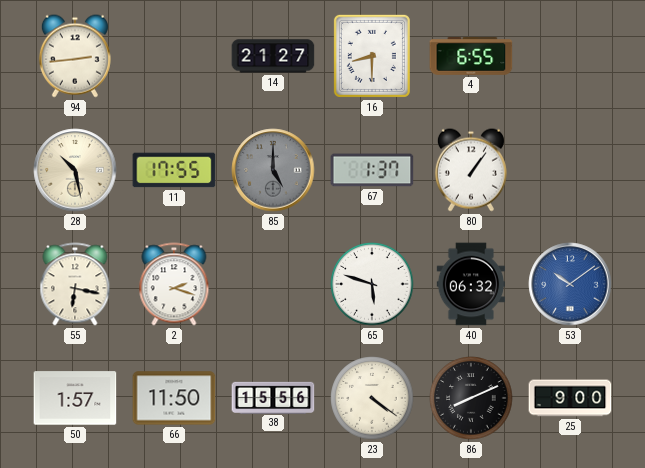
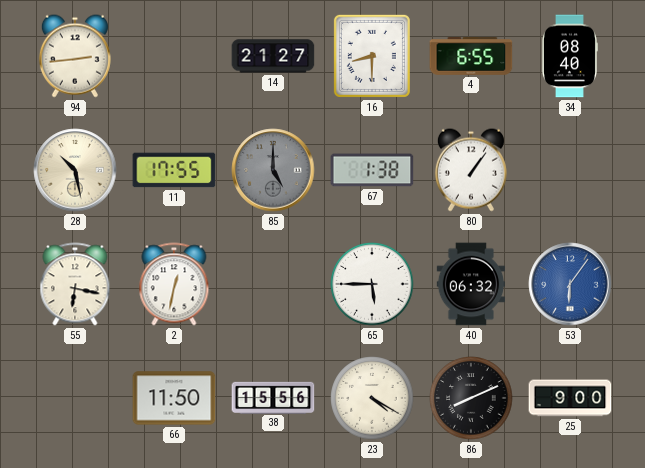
34: none -> 08:40 (569, 56)
67: 1:37 -> 1:38 (372, 170)
2: 2:18 -> 12:32 (174, 284)
65: 5:48 -> 5:45 (372, 284)
53: 10:09 -> 6:06 (570, 284)
50: 1:57 -> none (75, 398)
23: 4:21 -> 4:20 (372, 398)
